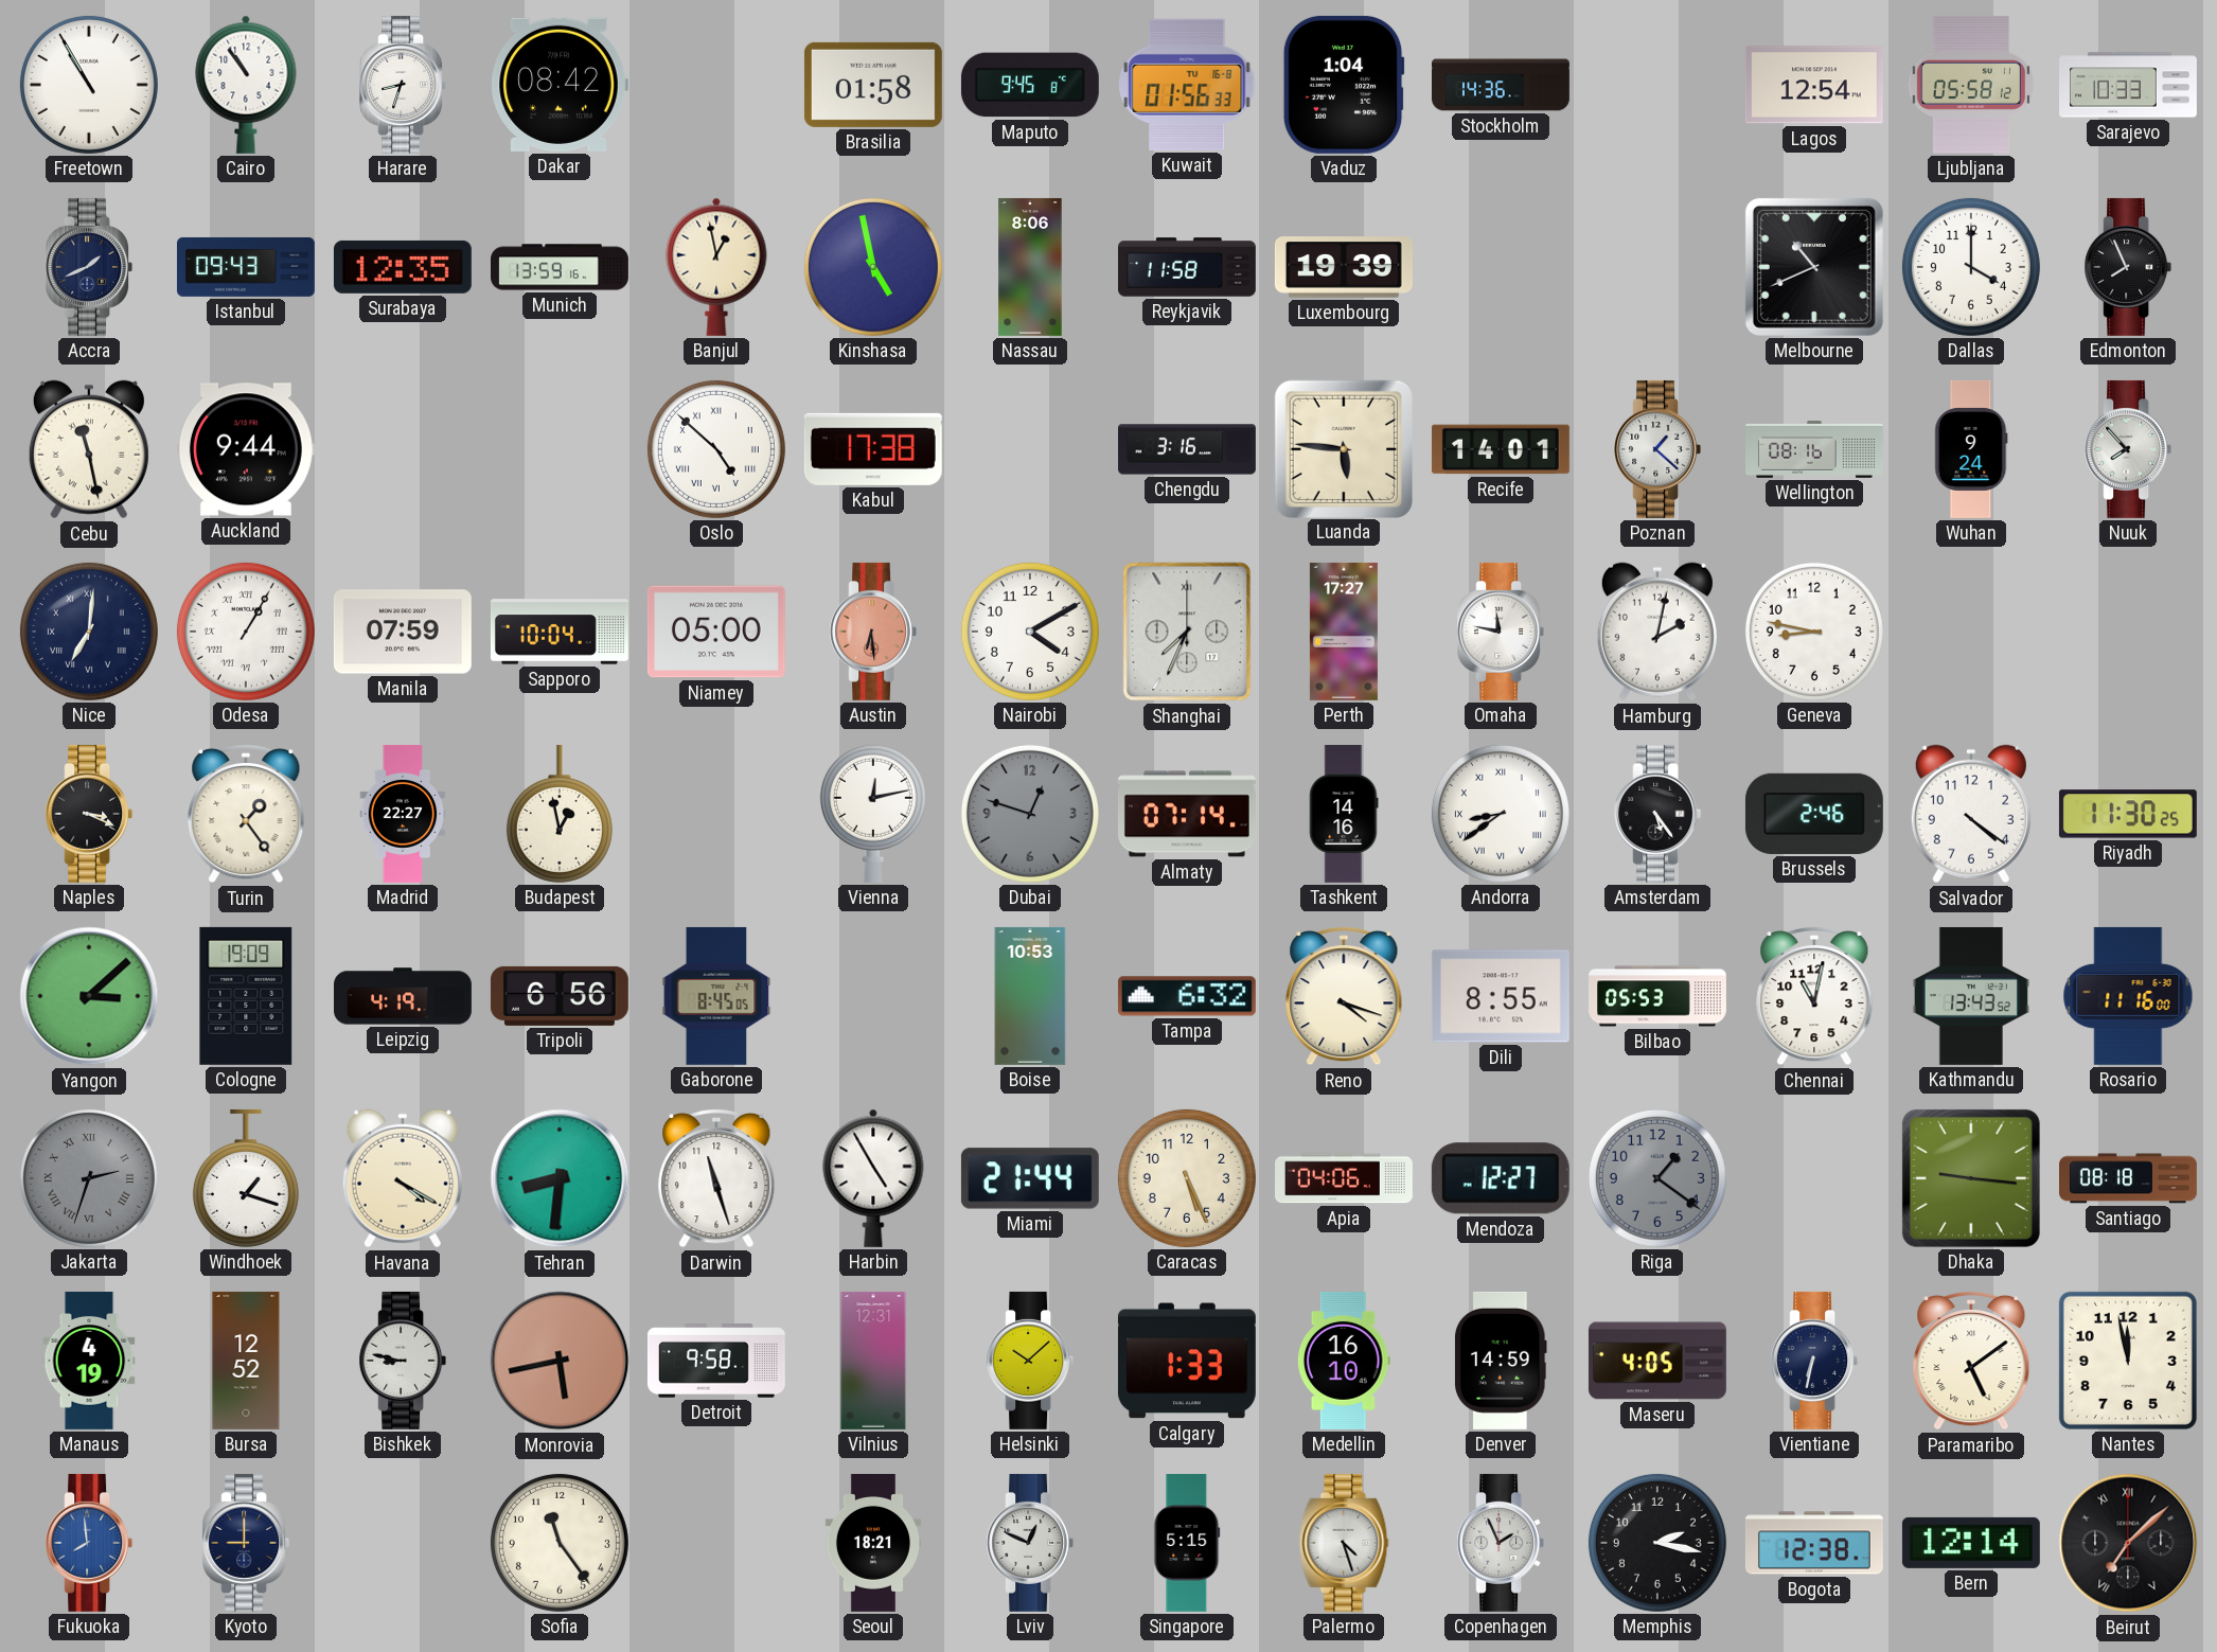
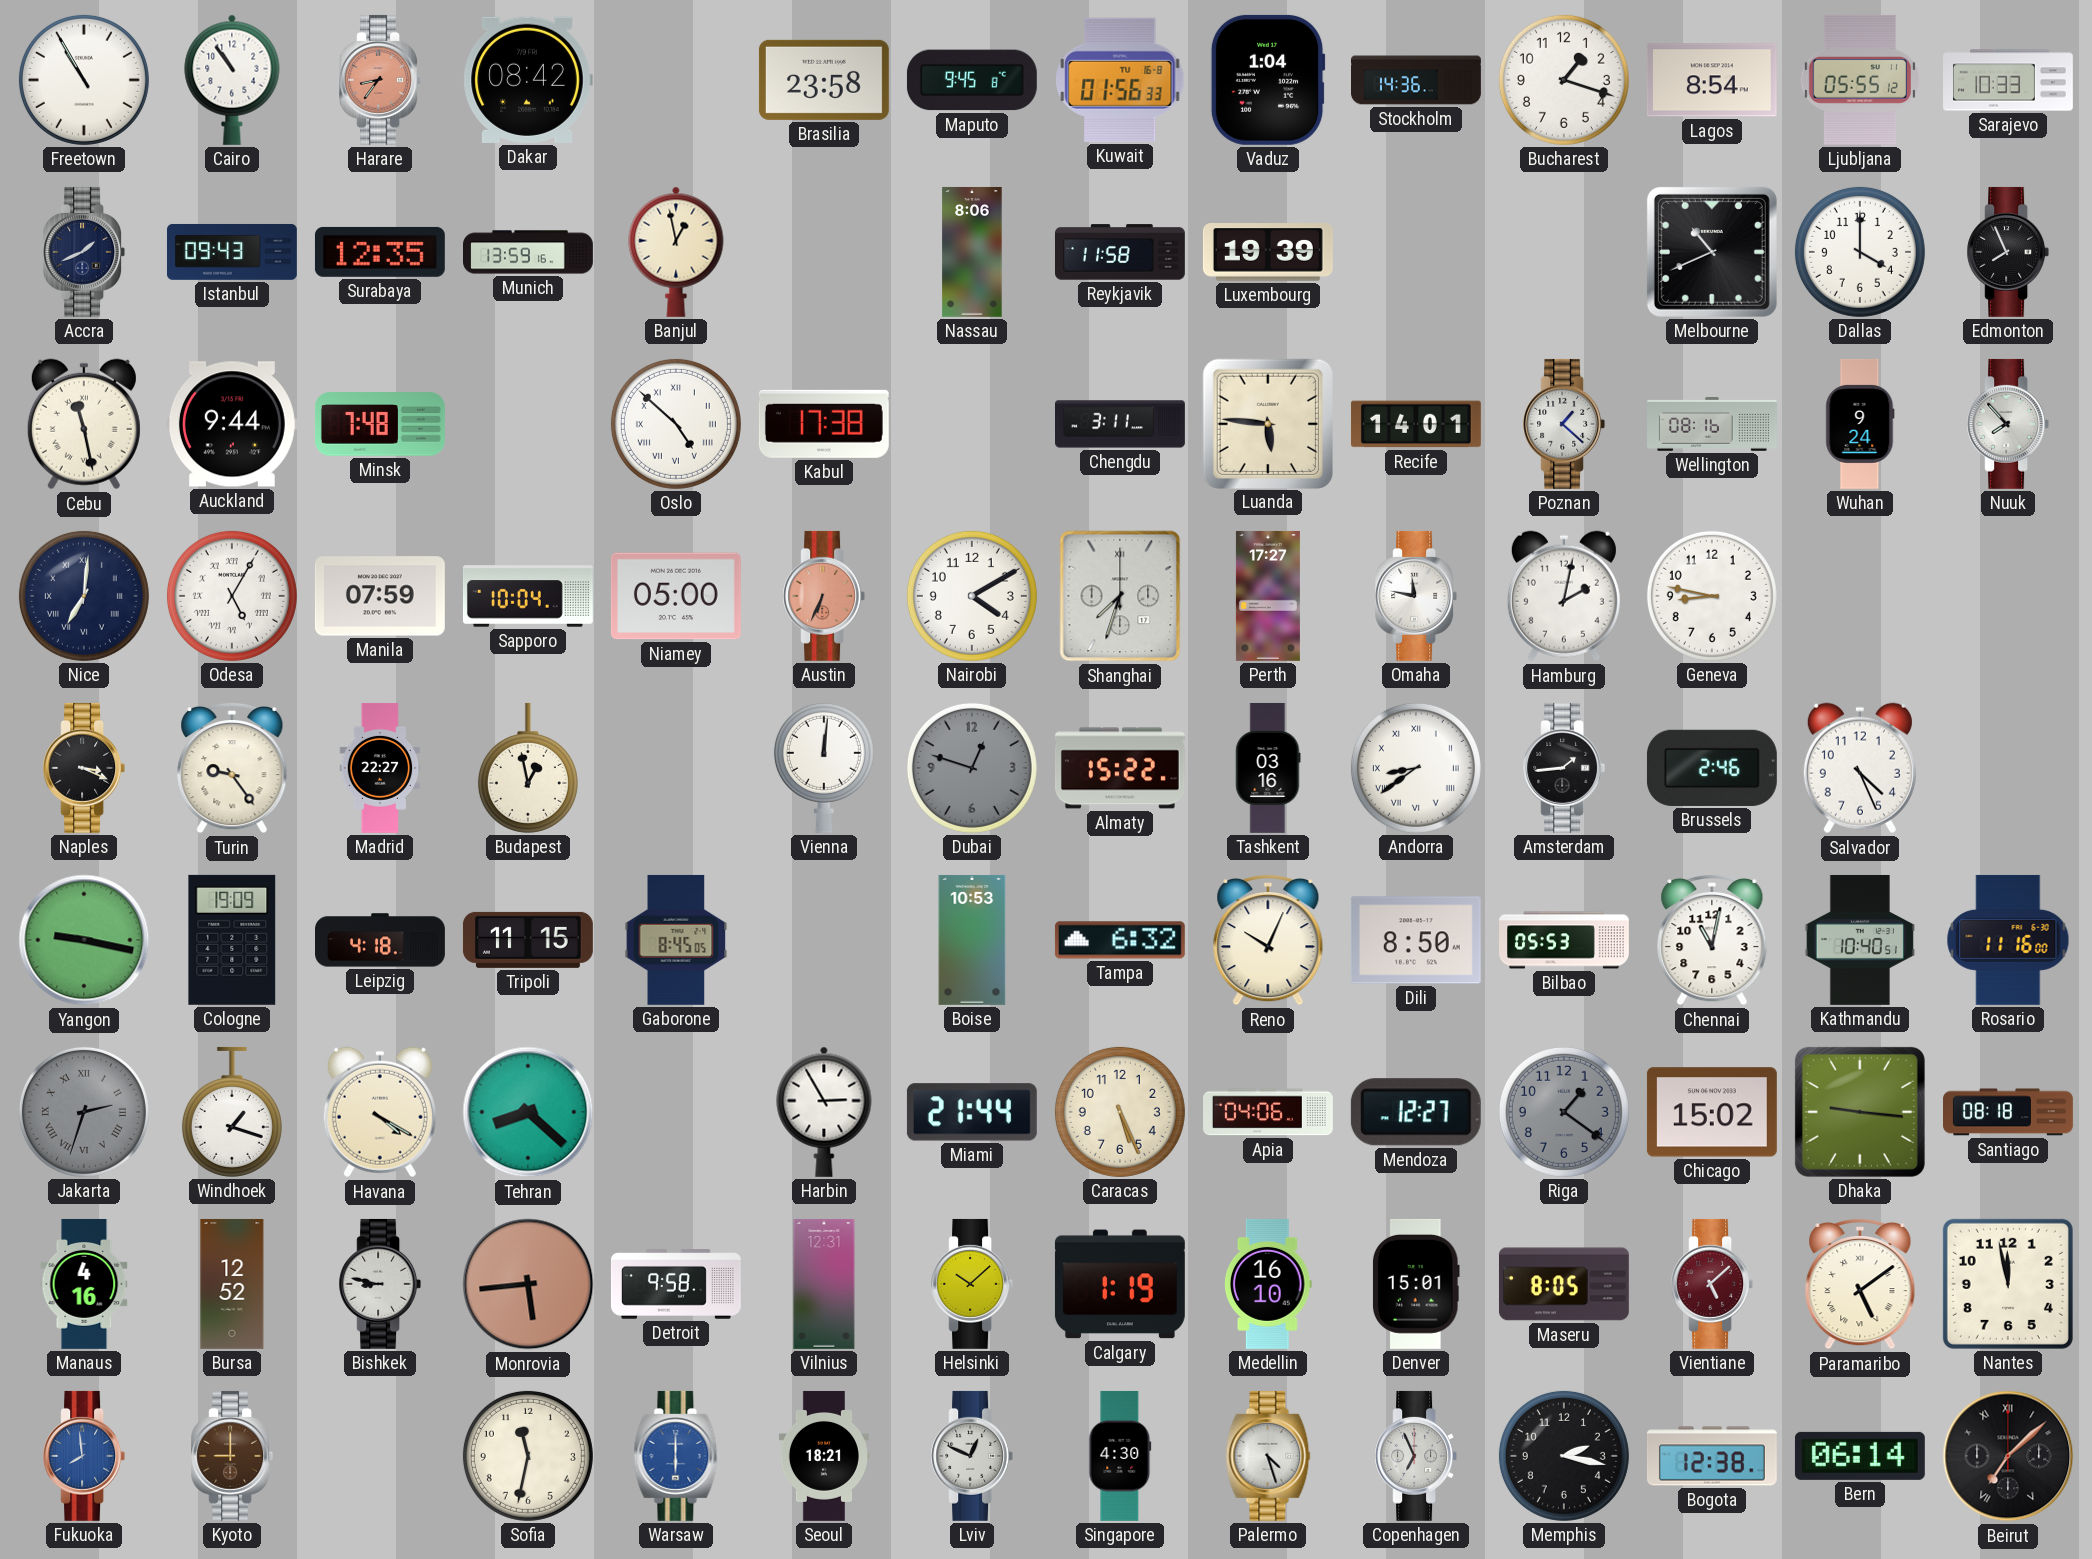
Harare: 8:33 -> 8:36 (380, 80)
Harare dial: white -> salmon (380, 80)
Brasilia: 01:58 -> 23:58 (824, 80)
Bucharest: none -> 1:18 (1564, 80)
Lagos: 12:54 -> 8:54 (1712, 80)
Ljubljana: 05:58 -> 05:55 (1860, 80)
Kinshasa: 4:58 -> none (873, 267)
Minsk: none -> 7:48 (380, 424)
Chengdu: 3:16 -> 3:11 (1121, 424)
Odesa: 1:05 -> 5:05 (232, 596)
Austin: 6:29 -> 6:34 (824, 596)
Shanghai: 7:34 -> 7:33 (1120, 596)
Turin: 1:24 -> 9:24 (232, 768)
Vienna: 12:13 -> 12:01 (824, 768)
Almaty: 07:14 -> 15:22 (1120, 768)
Tashkent: 14:16 -> 03:16 (1268, 768)
Amsterdam: 5:24 -> 1:44 (1564, 768)
Salvador: 4:21 -> 4:26 (1860, 768)
Riyadh: 11:30 -> none (2128, 814)
Yangon: 3:08 -> 9:17 (84, 940)
Leipzig: 4:19 -> 4:18 (381, 940)
Tripoli: 6:56 -> 11:15 (528, 940)
Reno: 4:18 -> 10:04 (1268, 940)
Dili: 8:55 -> 8:50 (1416, 940)
Kathmandu: 13:43 -> 10:40 (1860, 940)
Tehran: 8:31 -> 8:22 (528, 1112)
Darwin: 11:27 -> none (716, 1178)
Harbin: 4:55 -> 2:55 (824, 1112)
Chicago: none -> 15:02 (1712, 1112)
Manaus: 4:19 -> 4:16 (84, 1284)
Monrovia: 5:43 -> 5:44 (528, 1284)
Calgary: 1:33 -> 1:19 (1120, 1284)
Denver: 14:59 -> 15:01 (1416, 1284)
Maseru: 4:05 -> 8:05 (1564, 1284)
Vientiane: 6:32 -> 5:08 (1712, 1284)
Vientiane dial: navy -> burgundy (1712, 1284)
Kyoto dial: navy -> brown (232, 1456)
Sofia: 11:24 -> 11:32 (528, 1456)
Warsaw: none -> 6:00 (676, 1456)
Singapore: 5:15 -> 4:30 (1120, 1456)
Copenhagen: 1:56 -> 6:56 (1416, 1456)
Bern: 12:14 -> 06:14 (1860, 1456)
